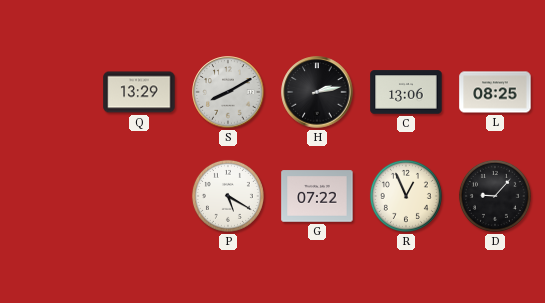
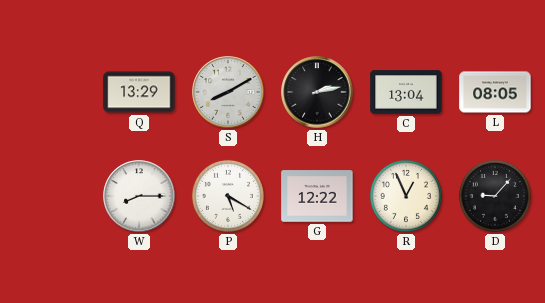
C: 13:06 -> 13:04 (406, 92)
L: 08:25 -> 08:05 (495, 92)
W: none -> 8:15 (139, 196)
G: 07:22 -> 12:22 (317, 196)
